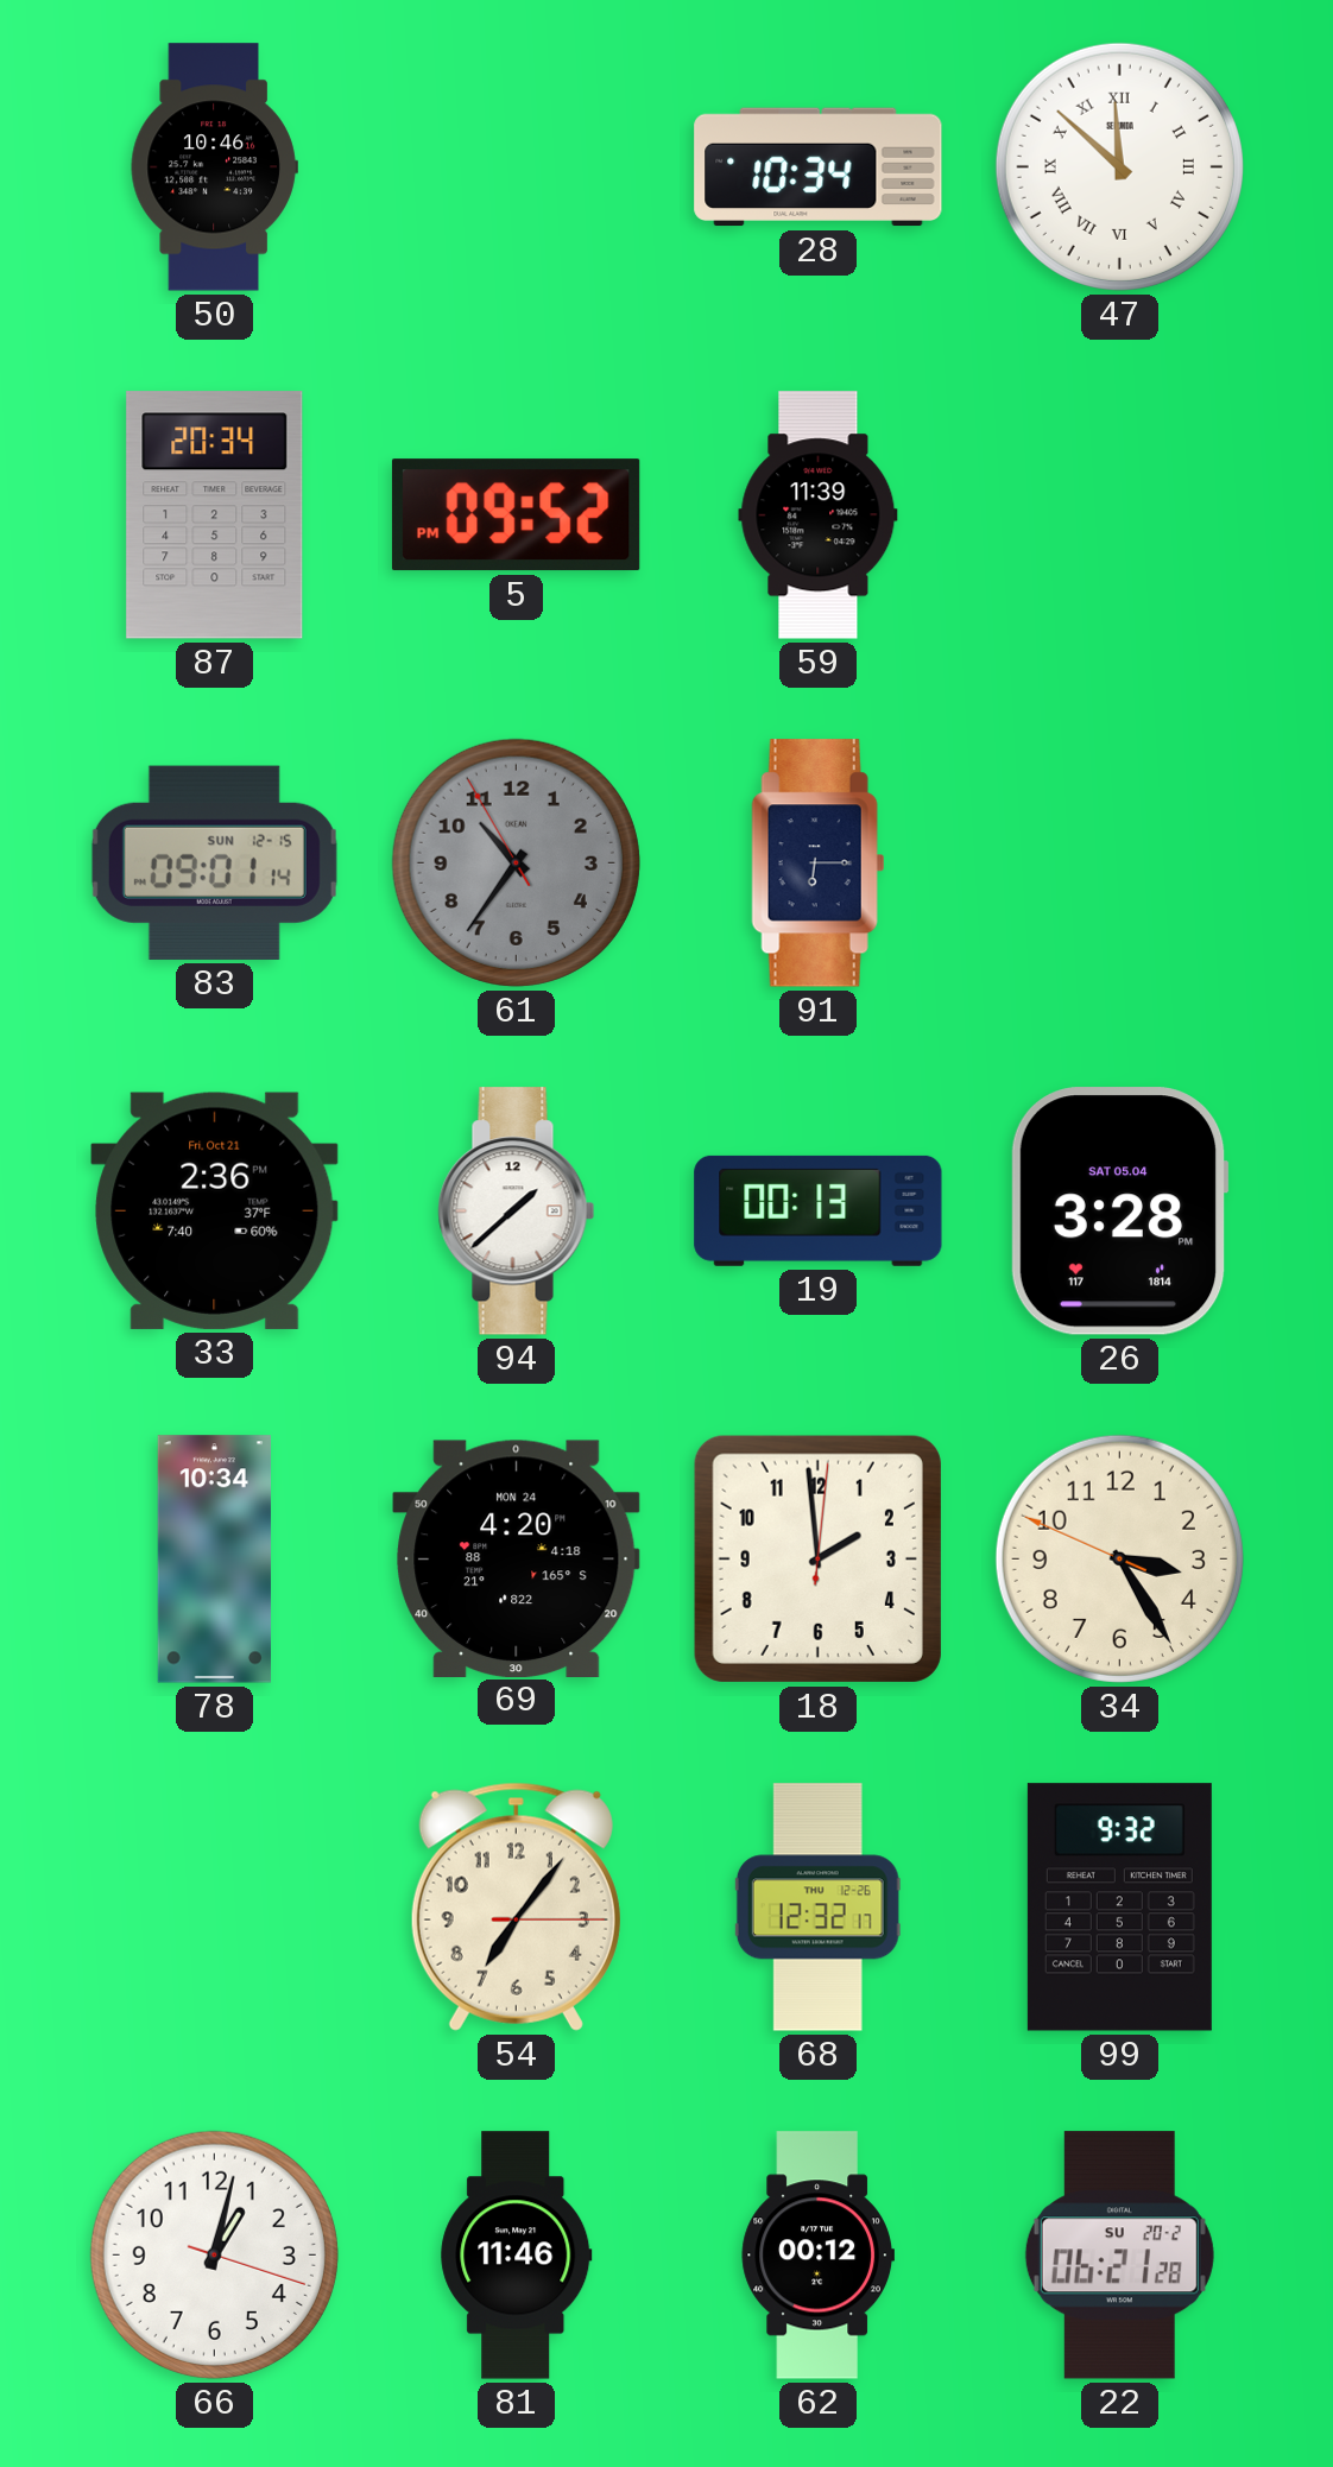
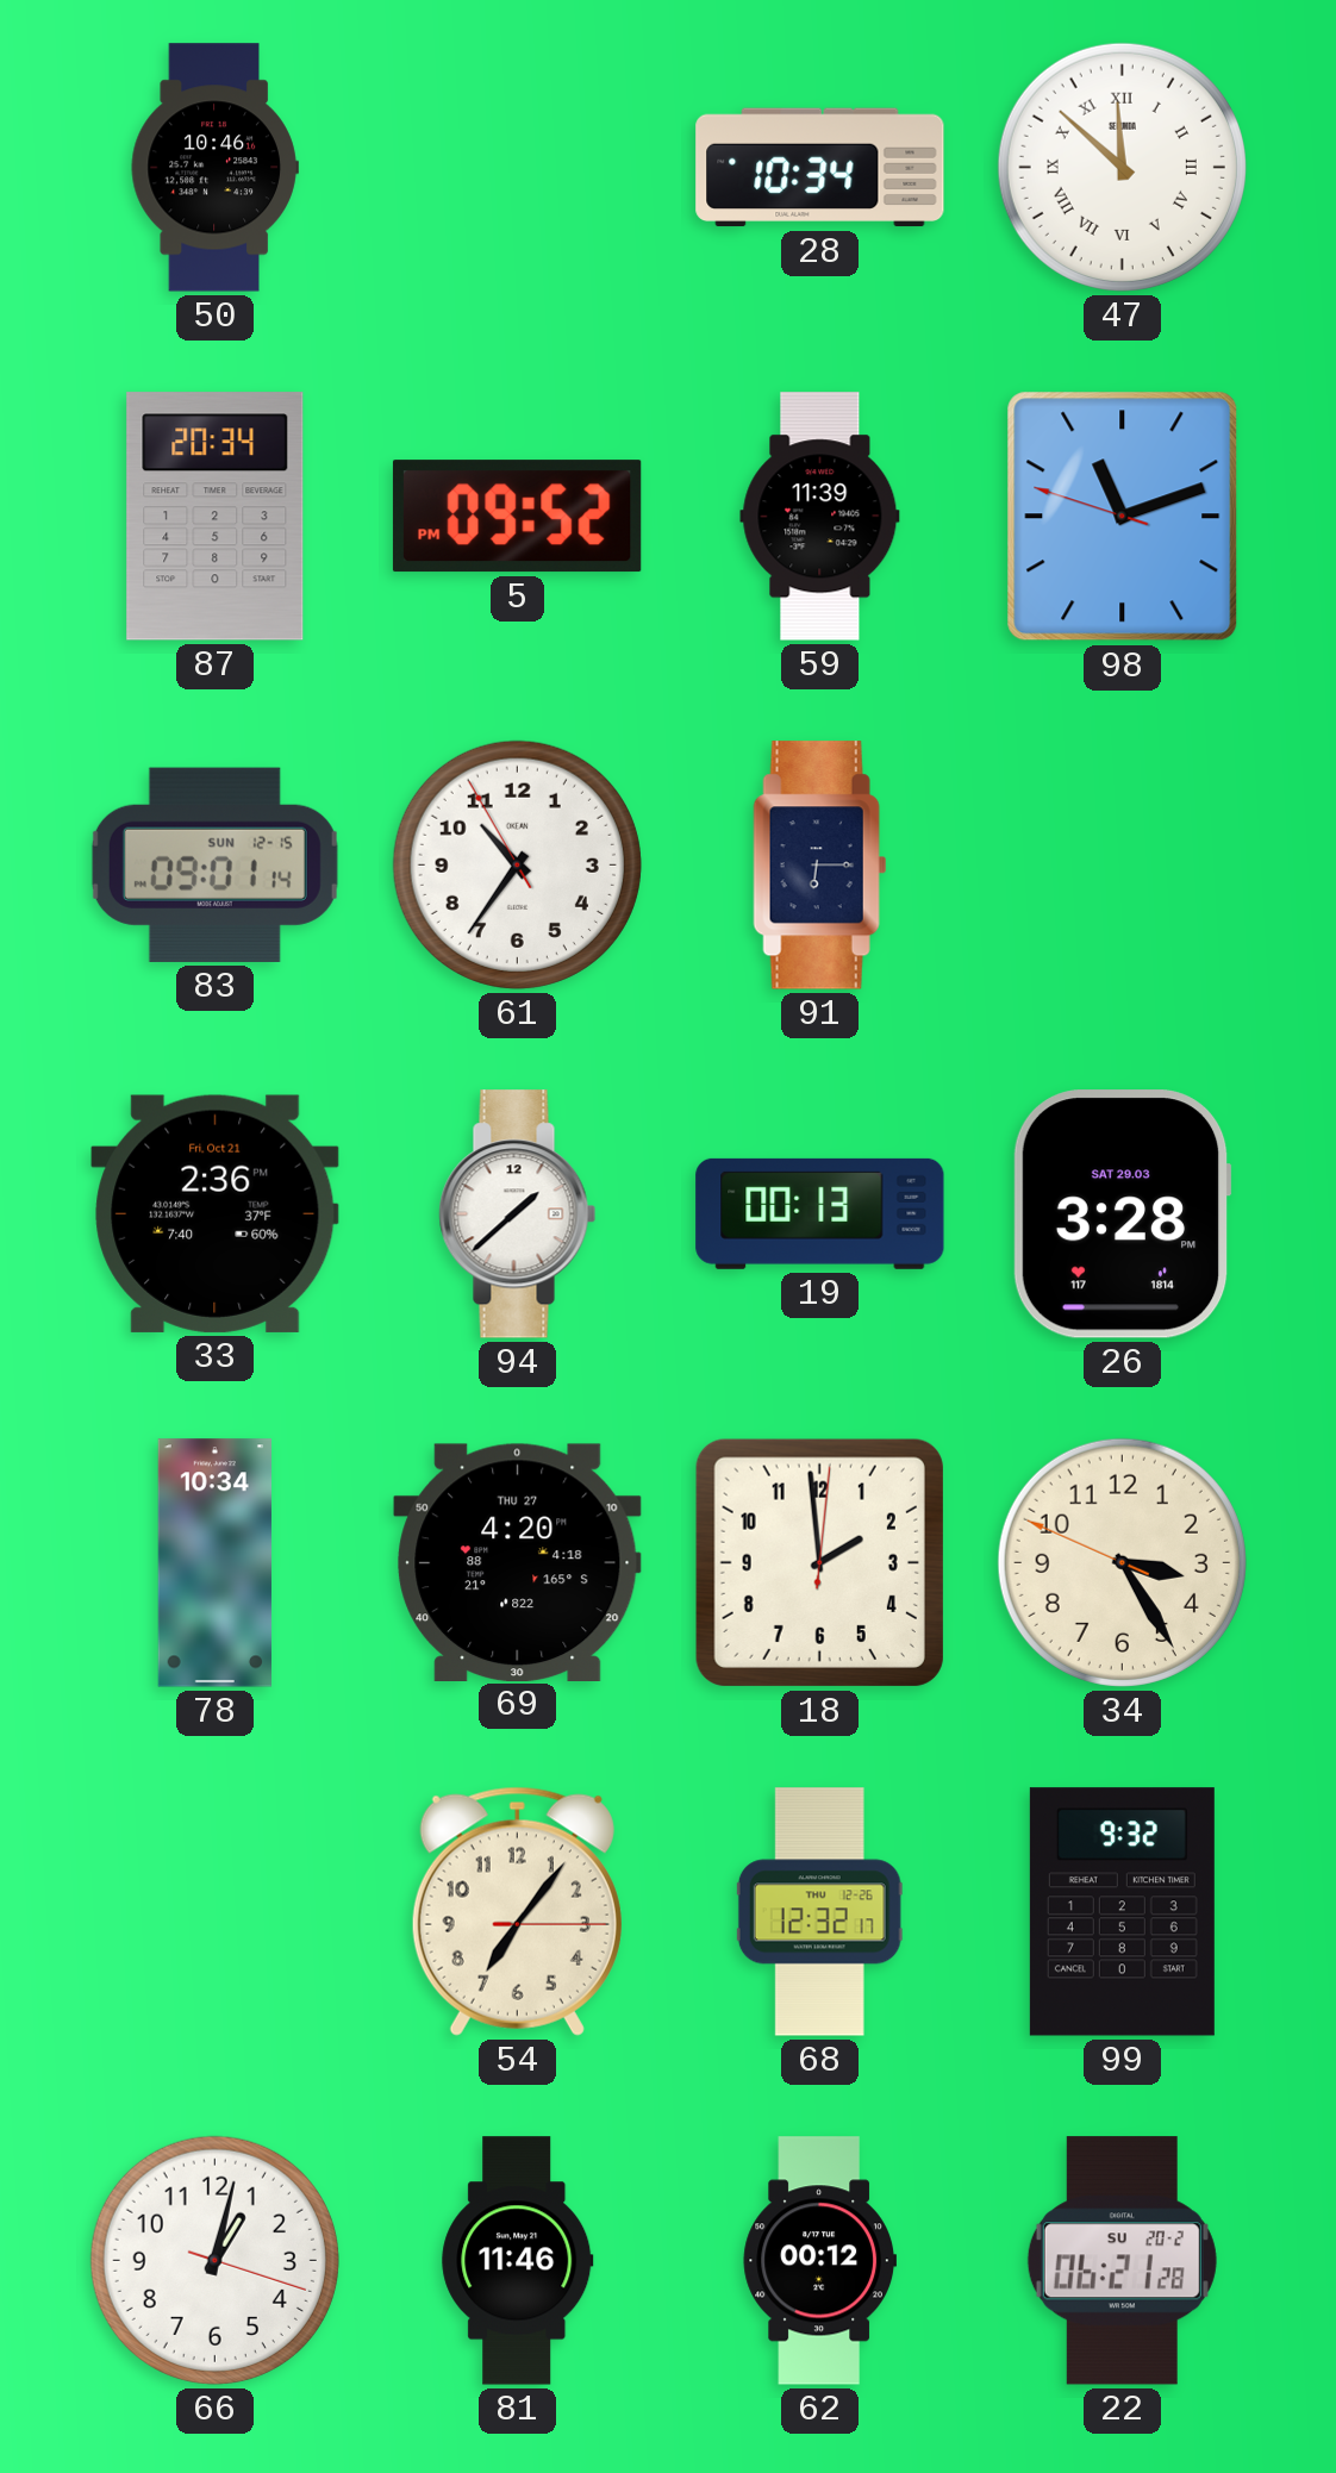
98: none -> 11:11 (1123, 517)
61 dial: grey -> white (517, 864)
26 date: SAT 05.04 -> SAT 29.03 (1122, 1214)
69 date: MON 24 -> THU 27 (518, 1562)
